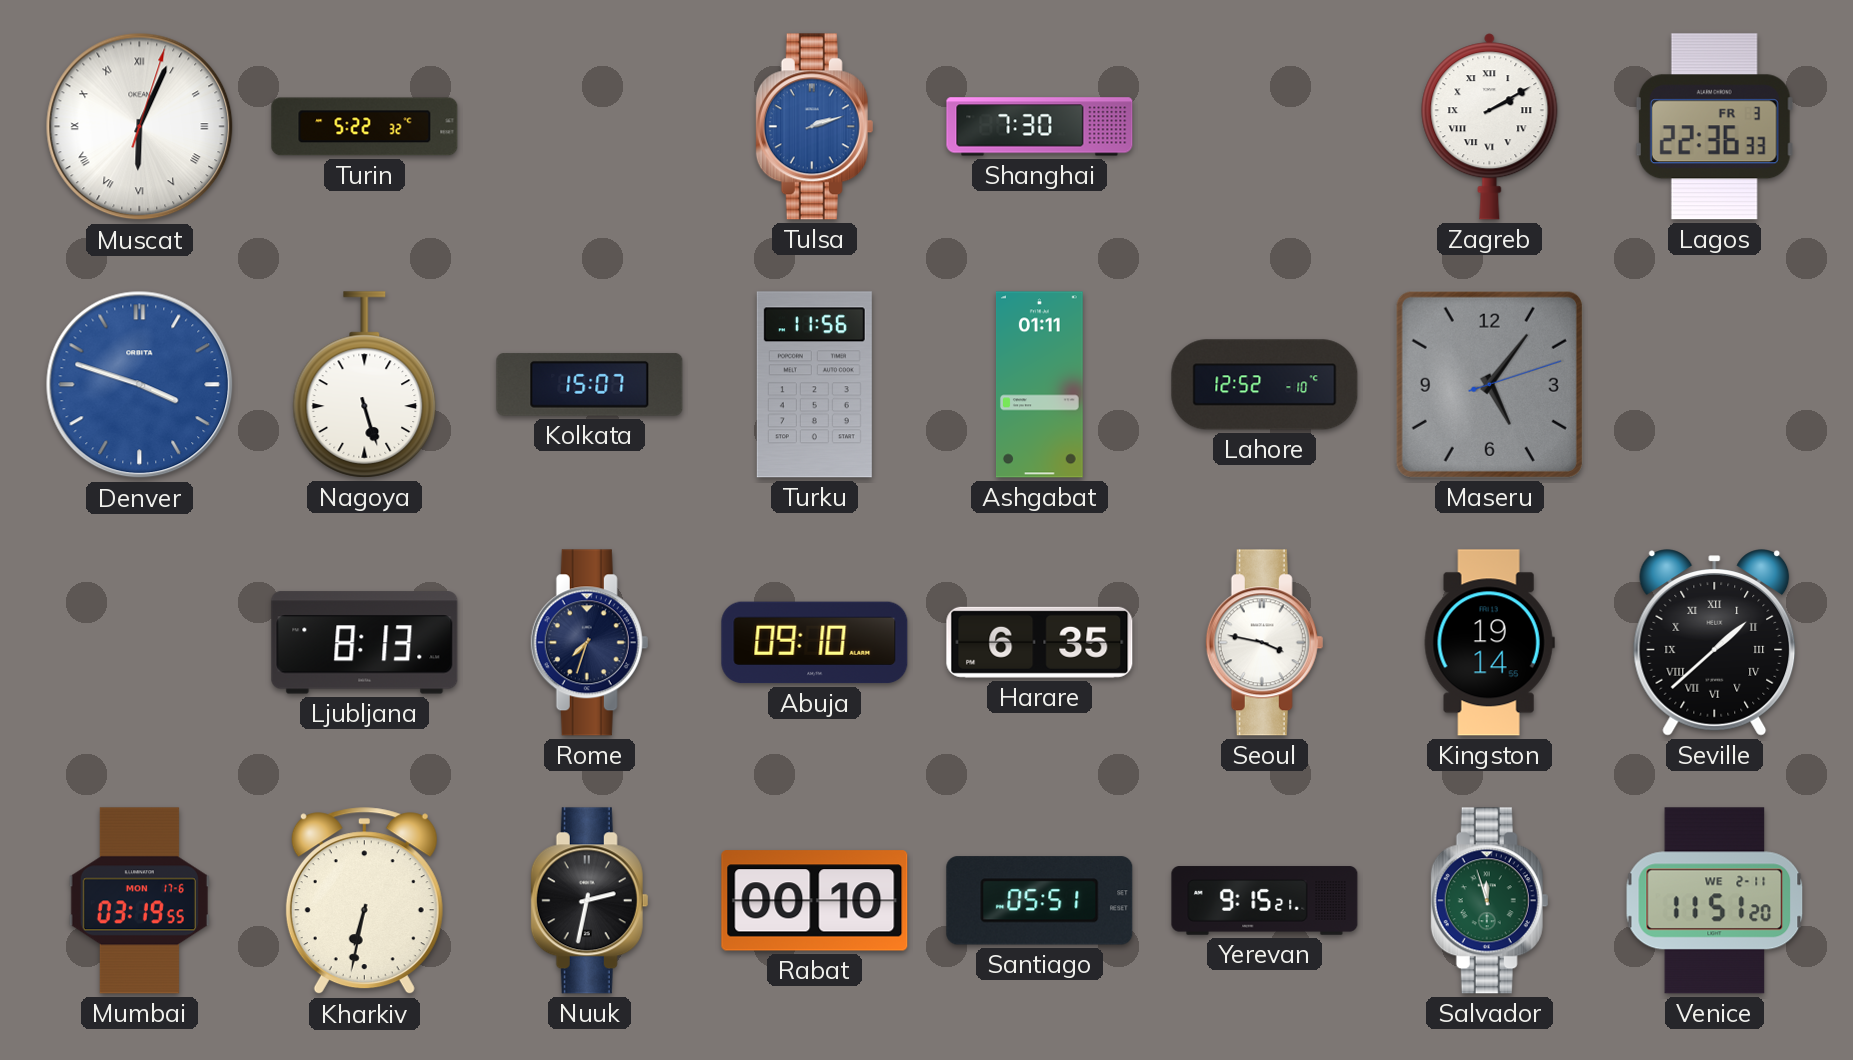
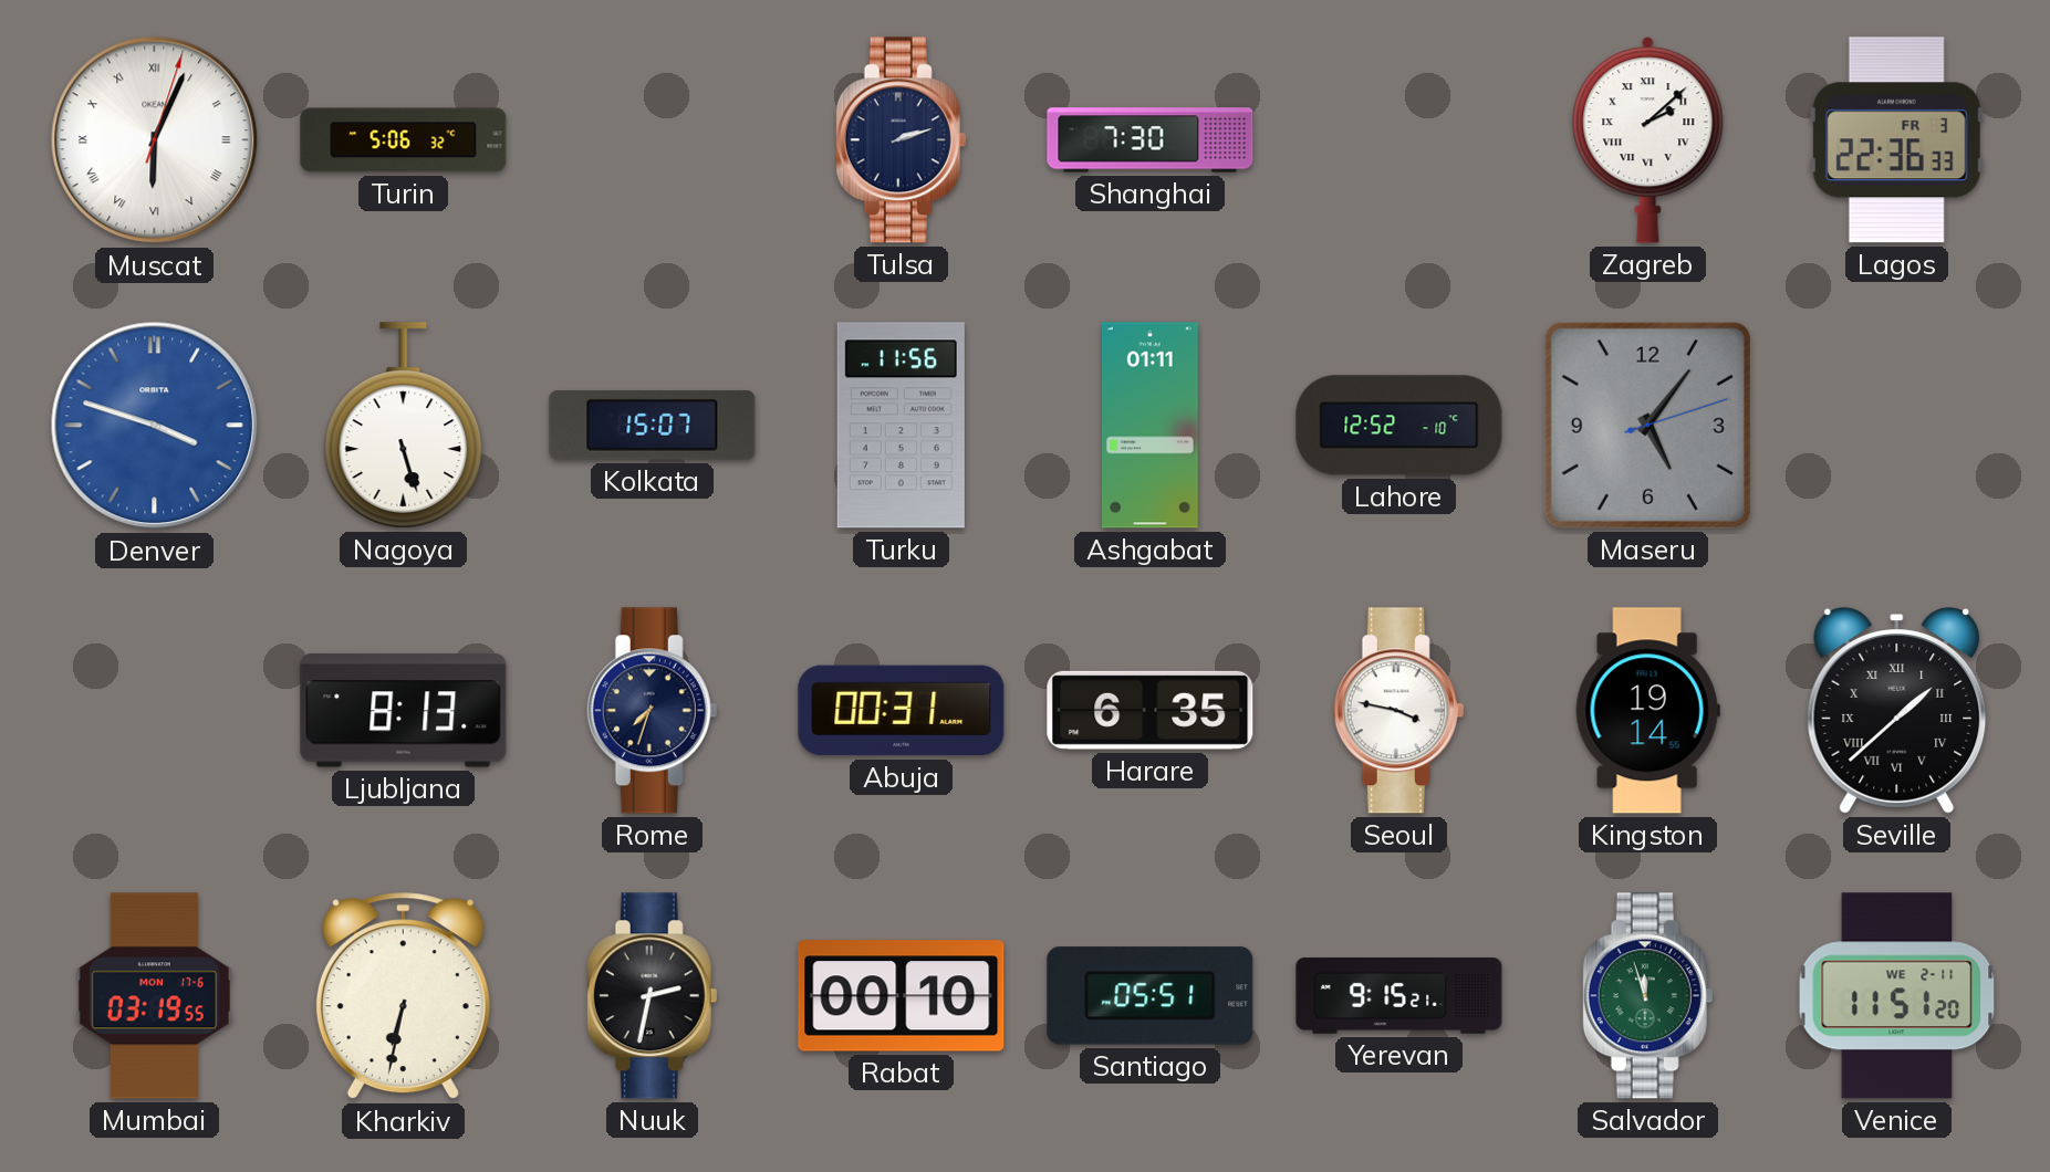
Turin: 5:22 -> 5:06 (404, 140)
Tulsa dial: blue -> navy (902, 140)
Zagreb: 2:10 -> 2:08 (1648, 140)
Abuja: 09:10 -> 00:31 (902, 711)
